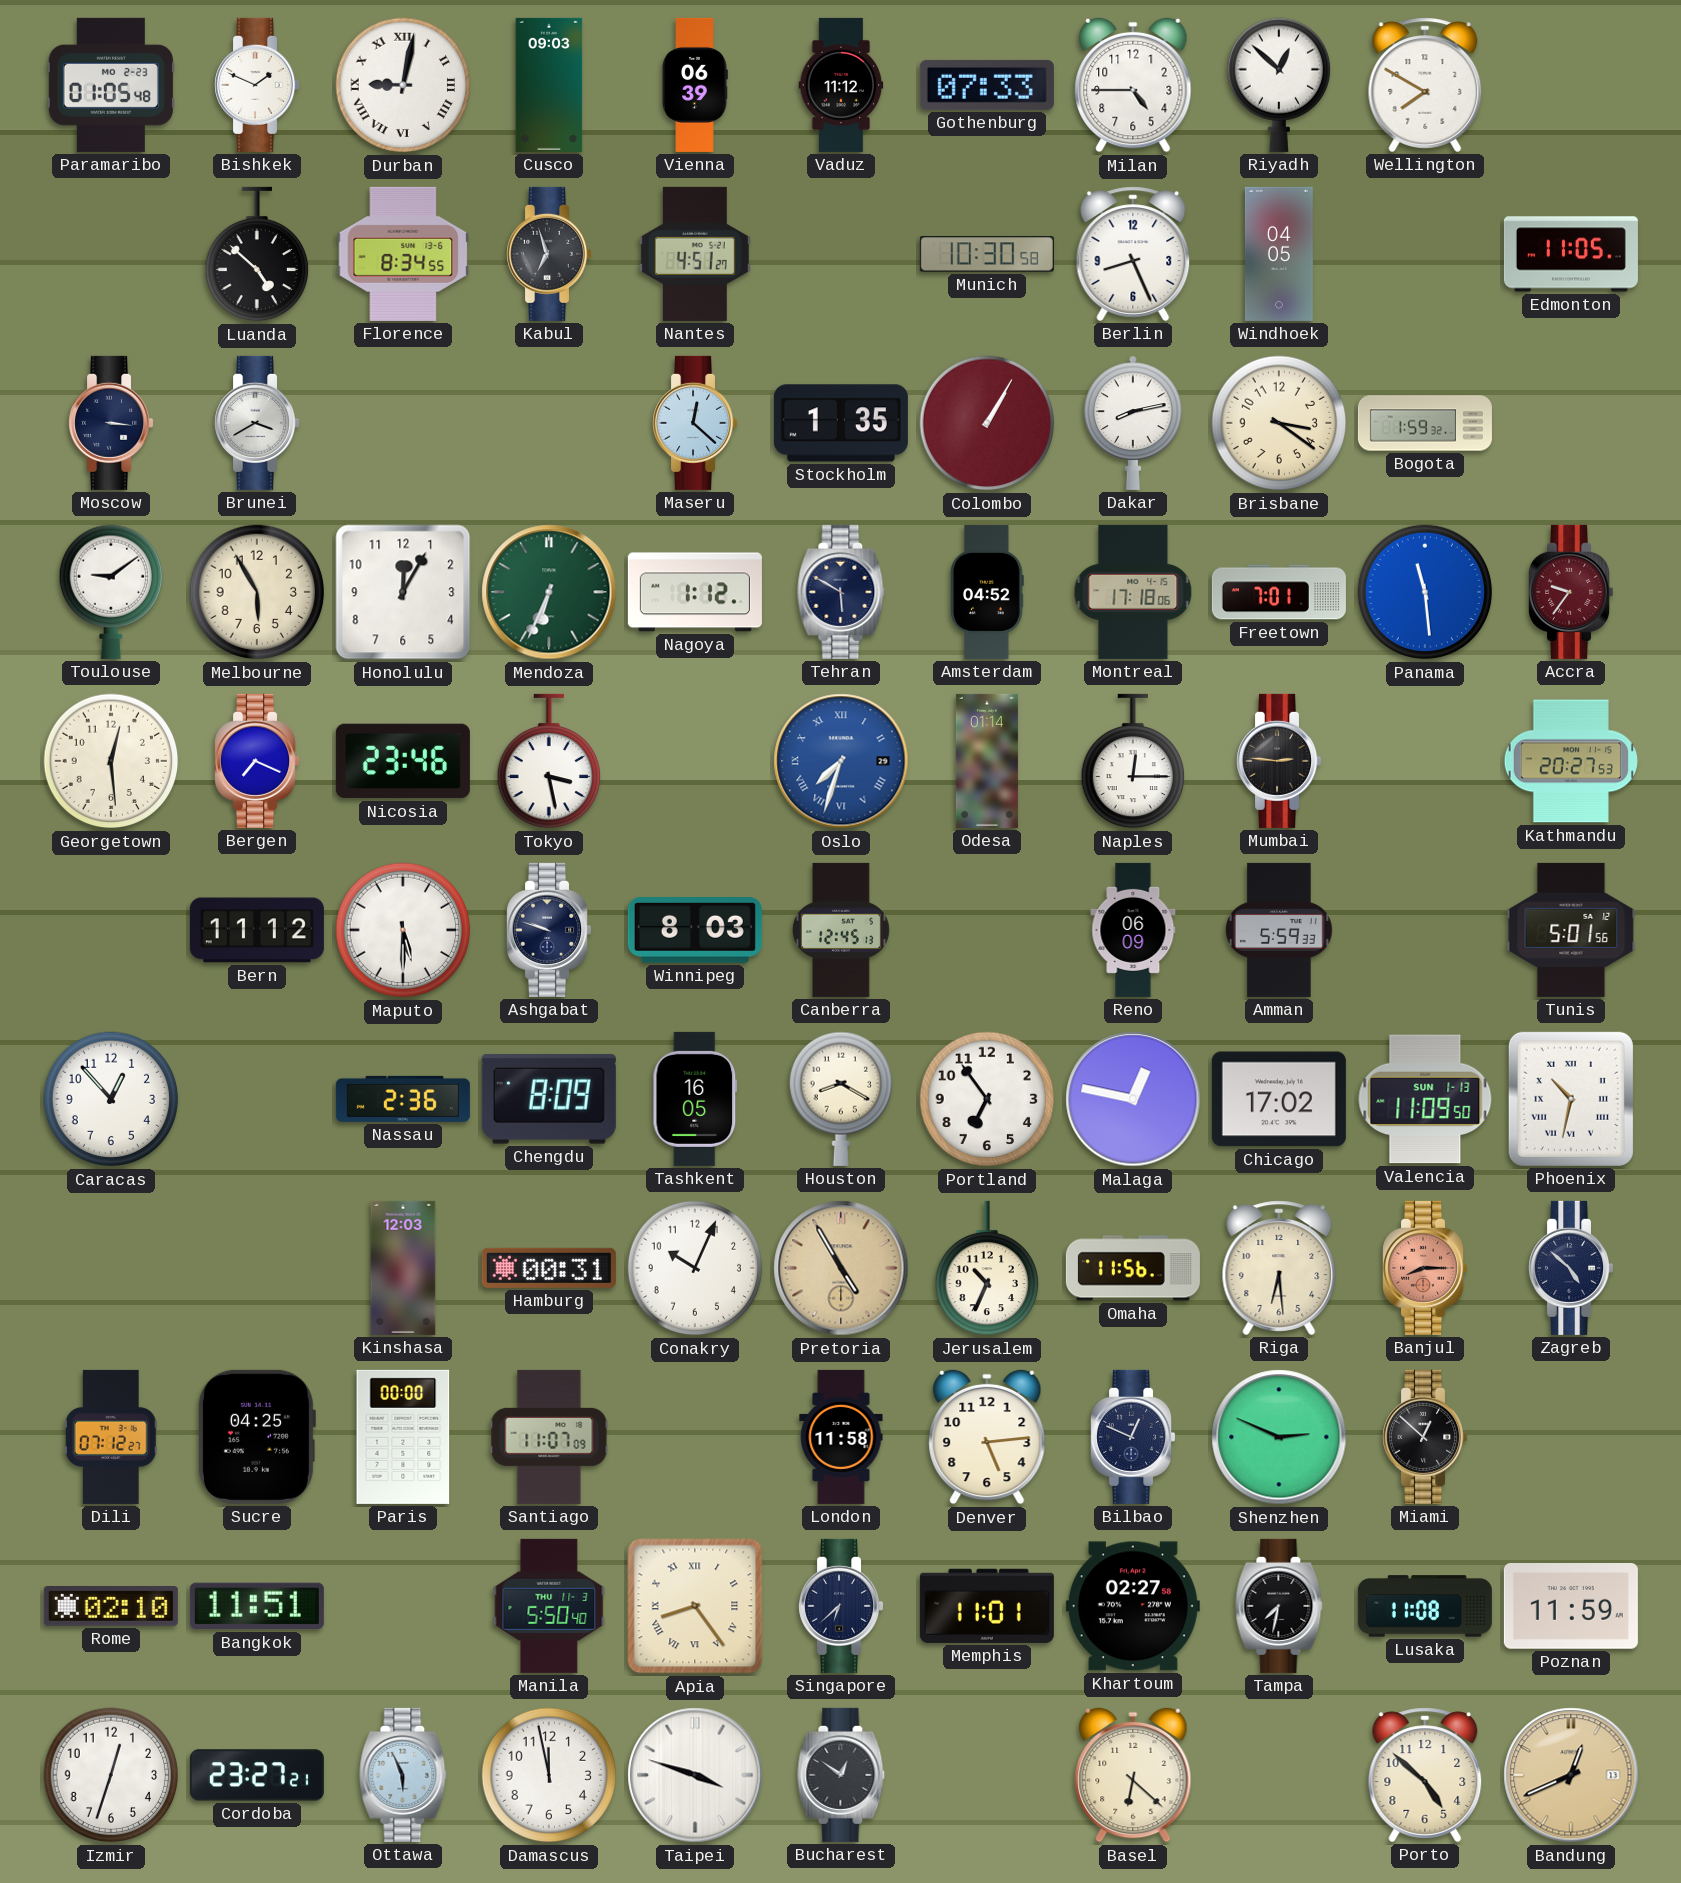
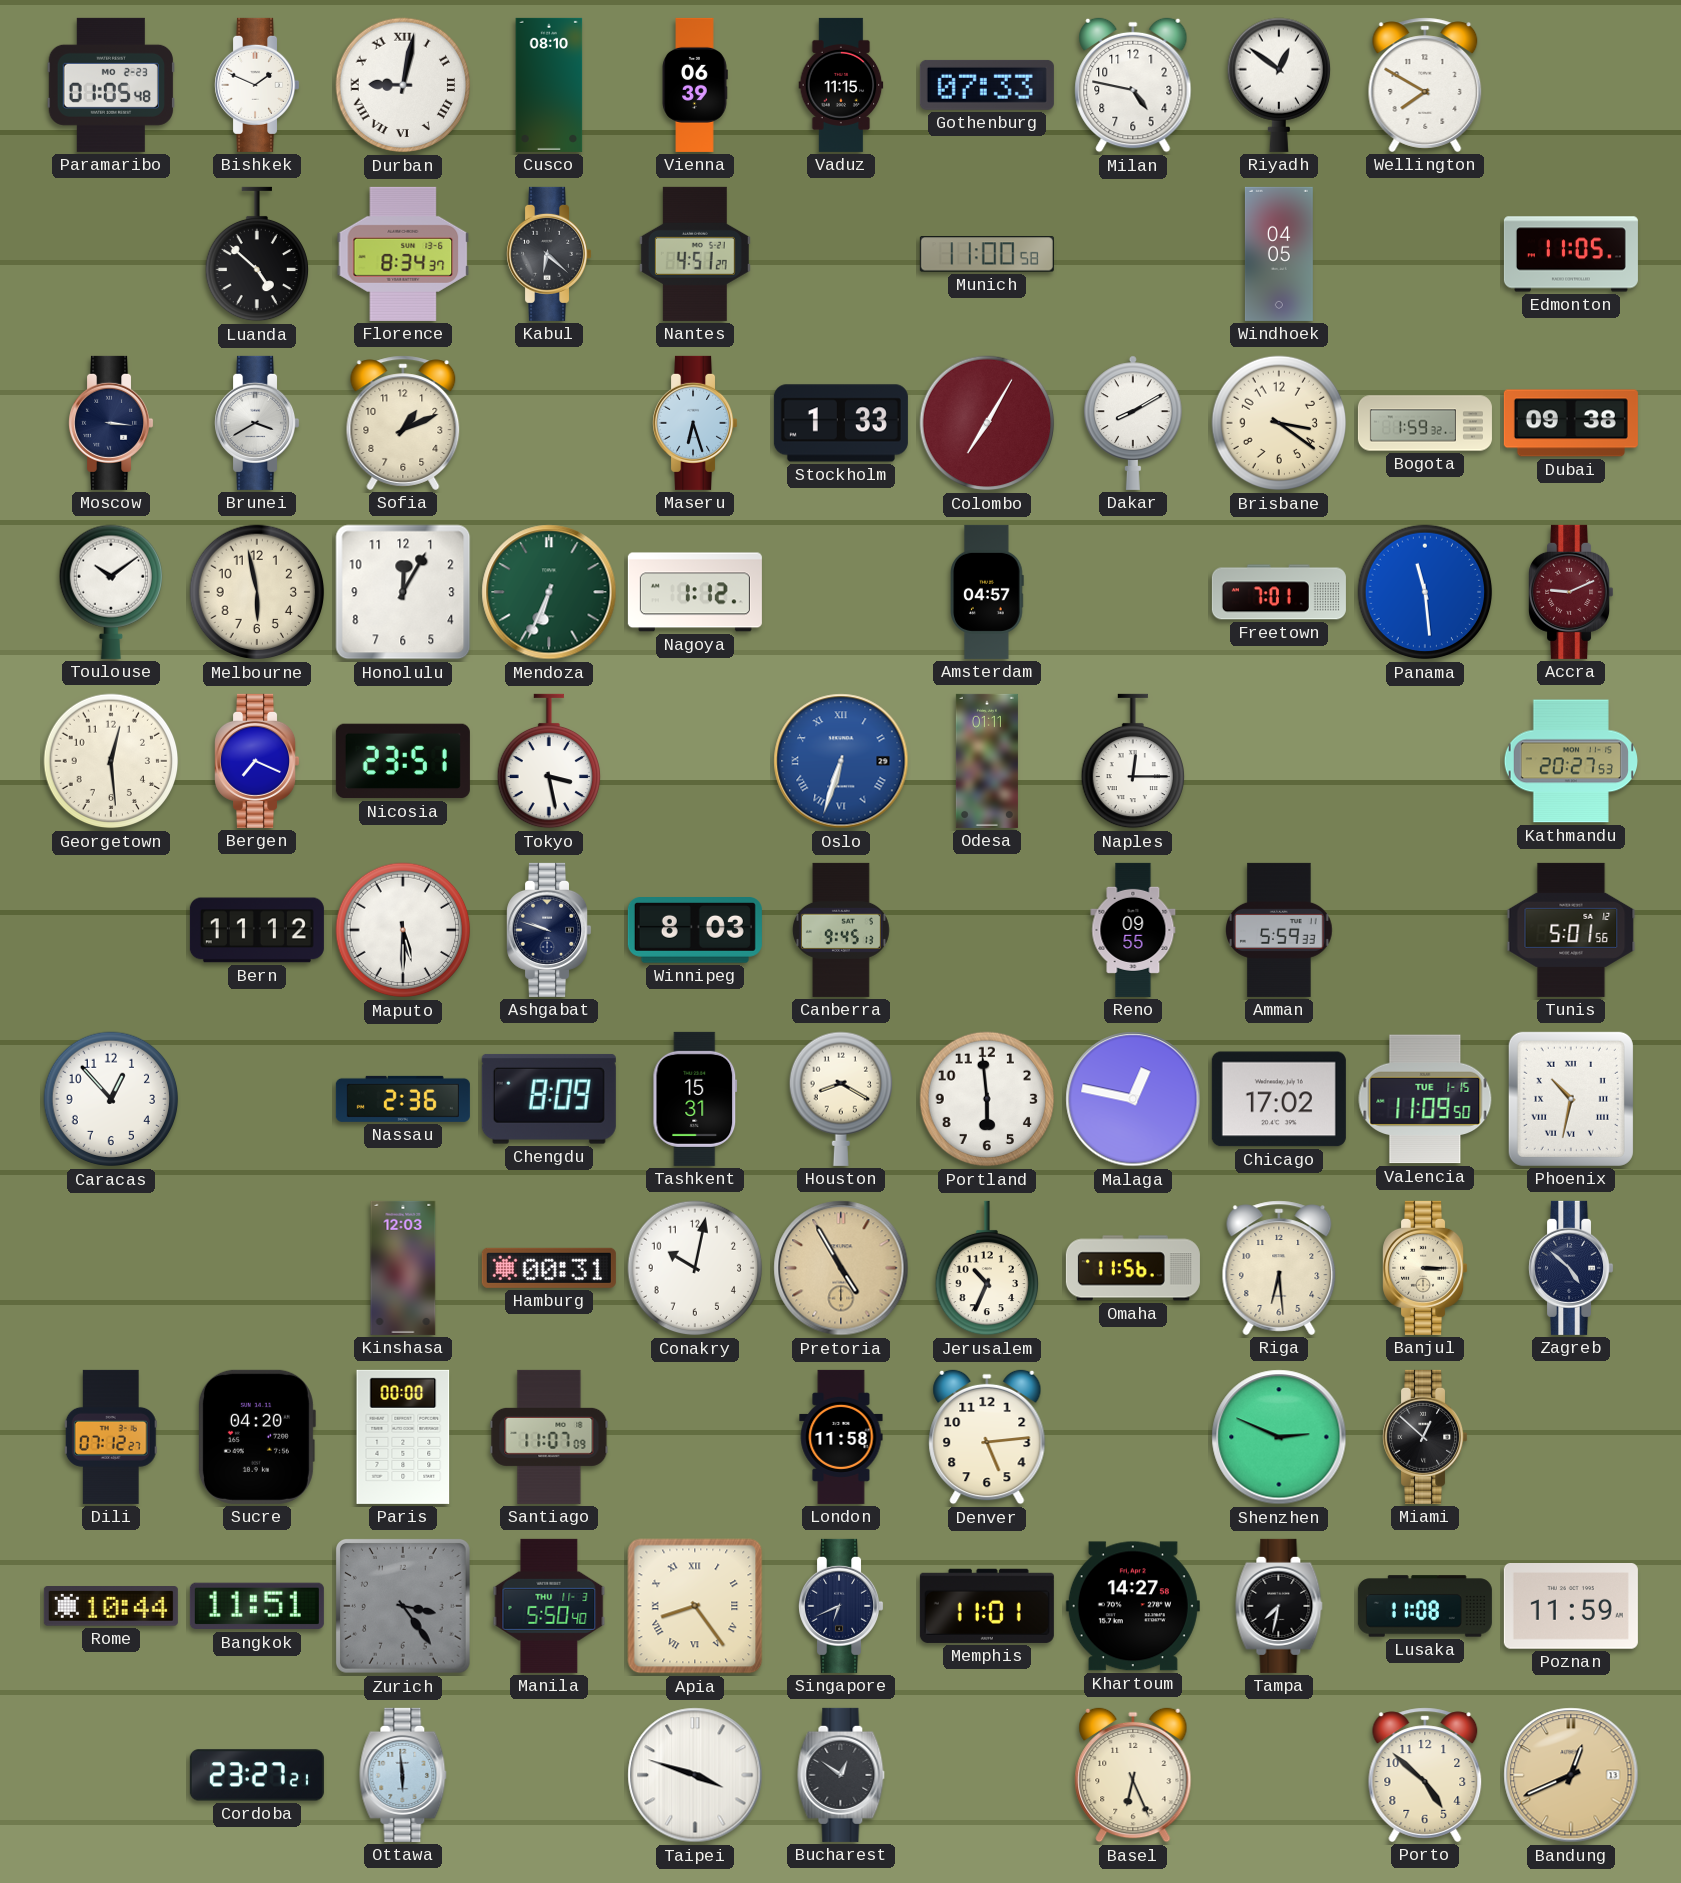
Cusco: 09:03 -> 08:10 (549, 85)
Vaduz: 11:12 -> 11:15 (841, 85)
Milan: 4:45 -> 4:47 (1133, 85)
Riyadh: 12:52 -> 12:51 (1278, 85)
Florence: 8:34:55 -> 8:34:37 (403, 254)
Kabul: 6:57 -> 6:22 (549, 254)
Munich: 10:30 -> 11:00 (987, 254)
Berlin: 8:26 -> none (1133, 254)
Sofia: none -> 1:11 (403, 423)
Maseru: 12:22 -> 6:27 (695, 423)
Stockholm: 1:35 -> 1:33 (841, 423)
Colombo: 1:05 -> 7:05 (987, 423)
Dakar: 8:13 -> 8:10 (1134, 423)
Dubai: none -> 09:38 (1571, 423)
Toulouse: 9:09 -> 10:09 (110, 592)
Melbourne: 5:55 -> 5:58 (257, 592)
Tehran: 5:50 -> none (841, 592)
Amsterdam: 04:52 -> 04:57 (988, 592)
Montreal: 17:18 -> none (1133, 592)
Accra: 9:36 -> 9:11 (1571, 592)
Nicosia: 23:46 -> 23:51 (403, 761)
Oslo: 7:33 -> 6:33 (841, 761)
Odesa: 01:14 -> 01:11 (987, 761)
Mumbai: 2:46 -> none (1279, 761)
Canberra: 12:45 -> 9:45 (841, 930)
Reno: 06:09 -> 09:55 (1133, 930)
Tashkent: 16:05 -> 15:31 (695, 1099)
Portland: 6:54 -> 5:59 (987, 1099)
Valencia date: SUN 1-13 -> TUE 1-15 (1425, 1099)
Conakry: 10:04 -> 10:02 (695, 1268)
Banjul: 8:15 -> 3:15 (1425, 1268)
Banjul dial: salmon -> cream (1425, 1268)
Sucre: 04:25 -> 04:20 (256, 1437)
Bilbao: 12:49 -> none (1133, 1437)
Rome: 02:10 -> 10:44 (111, 1607)
Zurich: none -> 3:24 (403, 1606)
Singapore: 6:38 -> 6:41 (841, 1606)
Khartoum: 02:27 -> 14:27 (1133, 1606)
Izmir: 12:33 -> none (111, 1775)
Ottawa: 5:56 -> 5:59 (403, 1775)
Damascus: 11:58 -> none (549, 1775)
Basel: 6:22 -> 6:26 (1133, 1775)
